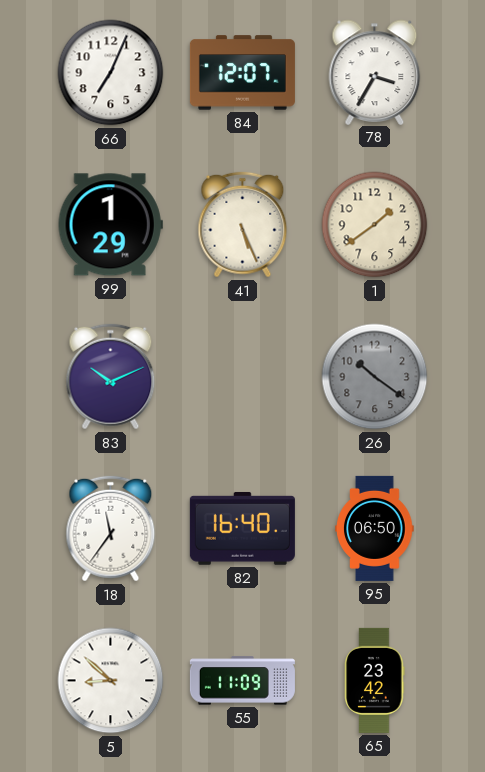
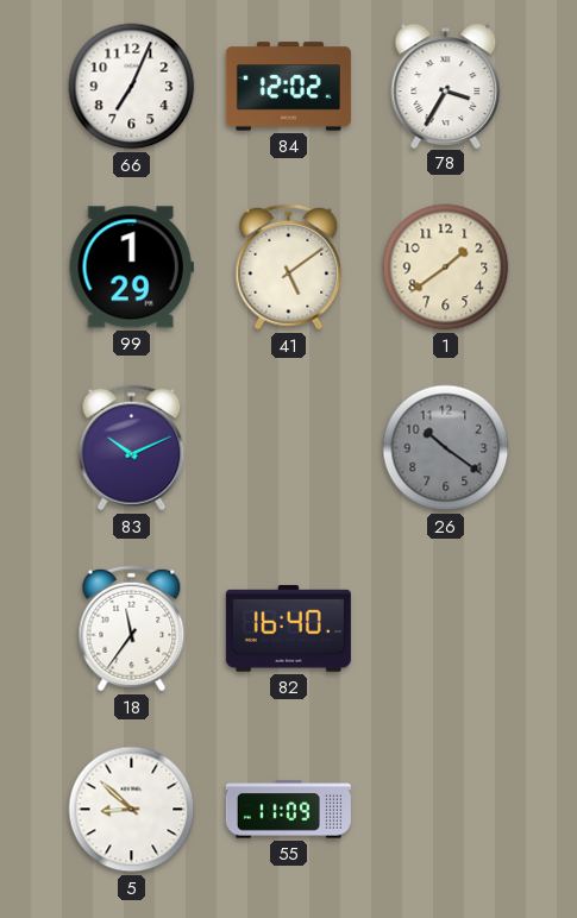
84: 12:07 -> 12:02 (288, 87)
41: 5:26 -> 5:09 (289, 268)
95: 06:50 -> none (375, 528)
65: 23:42 -> none (375, 680)
